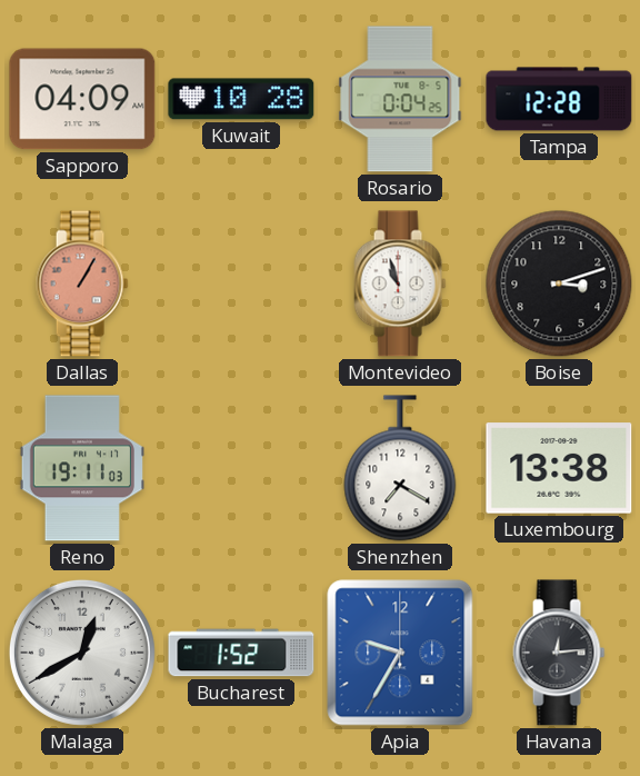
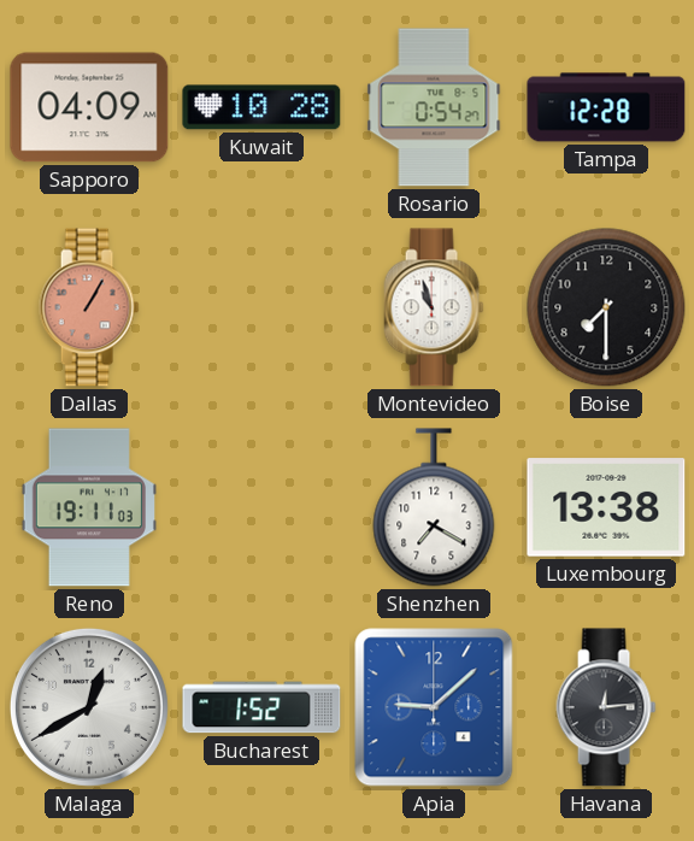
Rosario: 0:04 -> 0:54 (434, 107)
Boise: 3:12 -> 7:30 (606, 307)
Apia: 9:35 -> 9:08 (434, 707)
